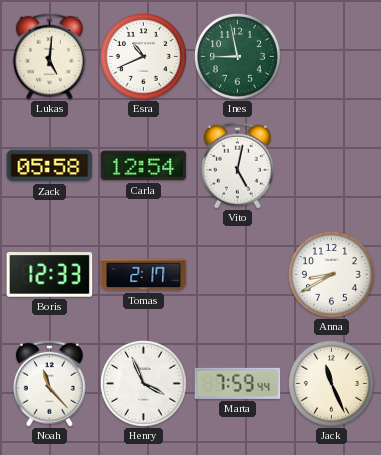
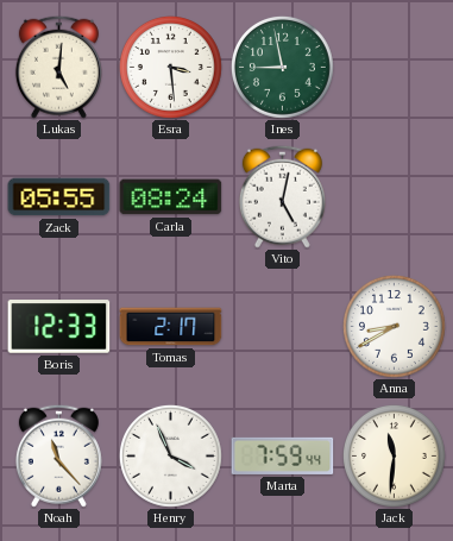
Esra: 10:41 -> 3:29 (170, 67)
Zack: 05:58 -> 05:55 (59, 197)
Carla: 12:54 -> 08:24 (171, 197)
Jack: 11:26 -> 11:31 (394, 455)
